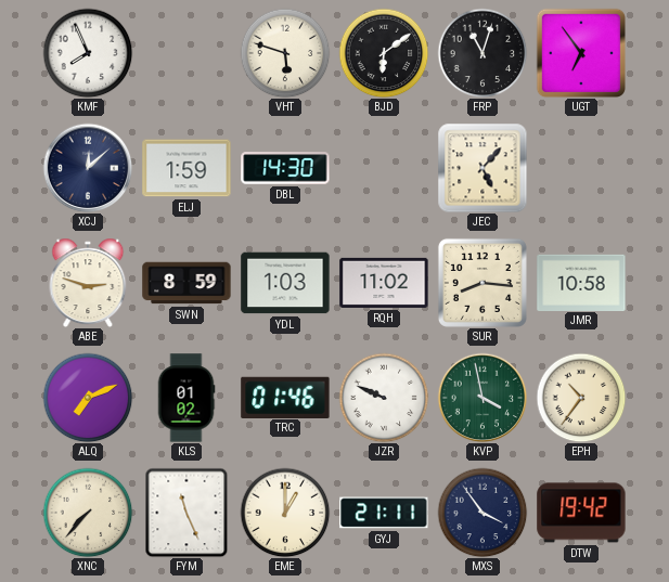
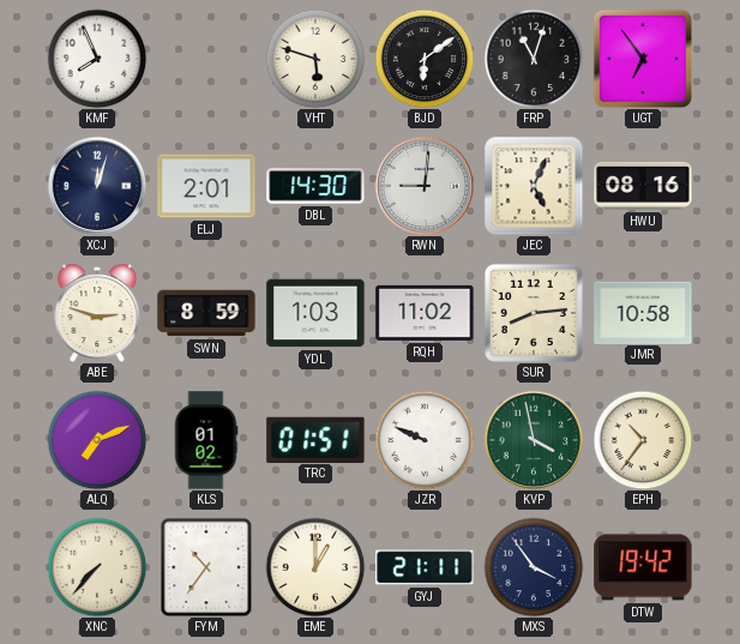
XCJ: 12:08 -> 12:03 (97, 186)
ELJ: 1:59 -> 2:01 (206, 186)
RWN: none -> 9:01 (425, 186)
JEC: 5:07 -> 5:04 (534, 186)
HWU: none -> 08:16 (643, 186)
SUR: 8:16 -> 8:14 (534, 313)
TRC: 01:46 -> 01:51 (315, 439)
FYM: 11:26 -> 10:36 (206, 567)
